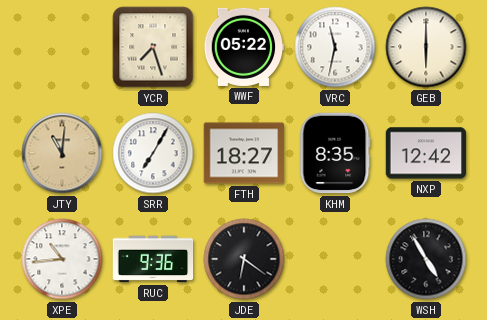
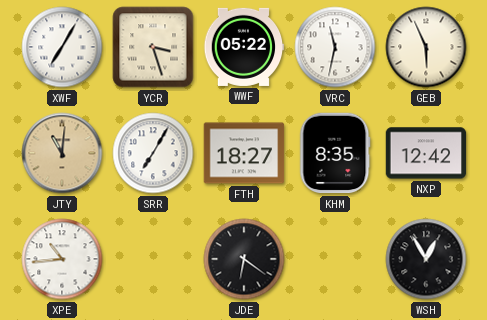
XWF: none -> 7:05 (62, 47)
YCR: 7:27 -> 3:27 (153, 47)
GEB: 6:00 -> 5:56 (426, 47)
RUC: 9:36 -> none (153, 259)
WSH: 4:55 -> 12:55 (426, 259)
